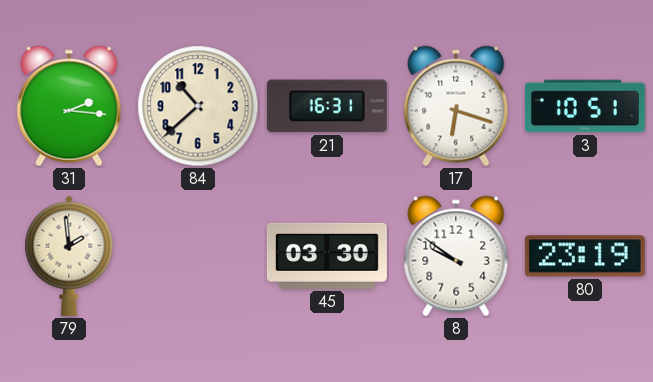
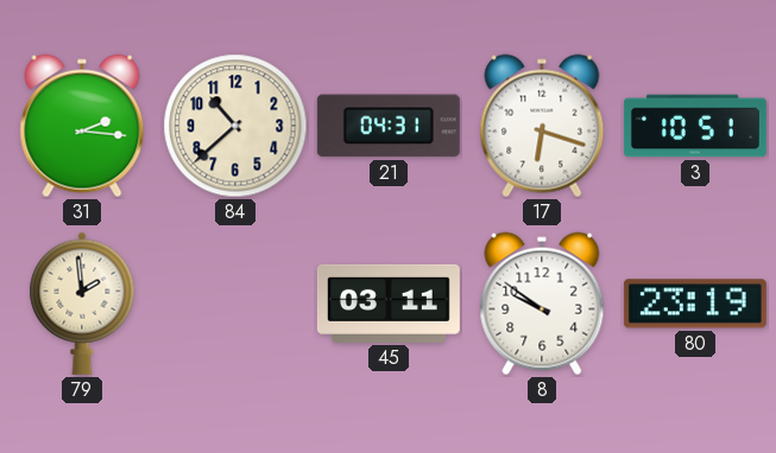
21: 16:31 -> 04:31 (389, 126)
45: 03:30 -> 03:11 (389, 304)
